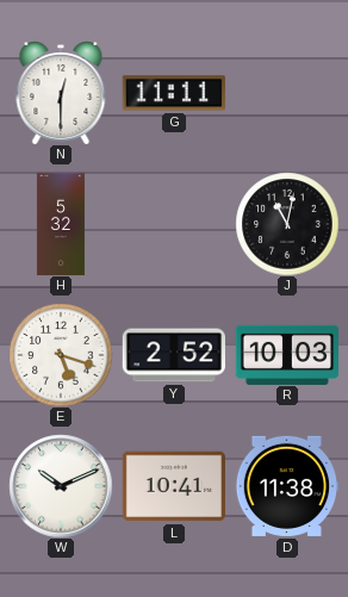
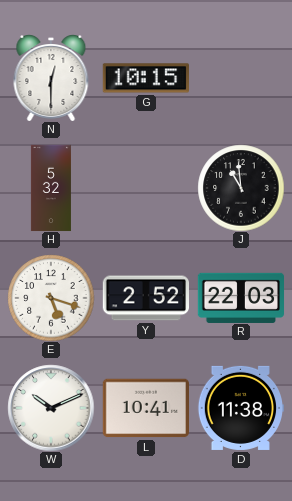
G: 11:11 -> 10:15 (146, 78)
J: 11:02 -> 10:59 (241, 188)
R: 10:03 -> 22:03 (241, 297)
